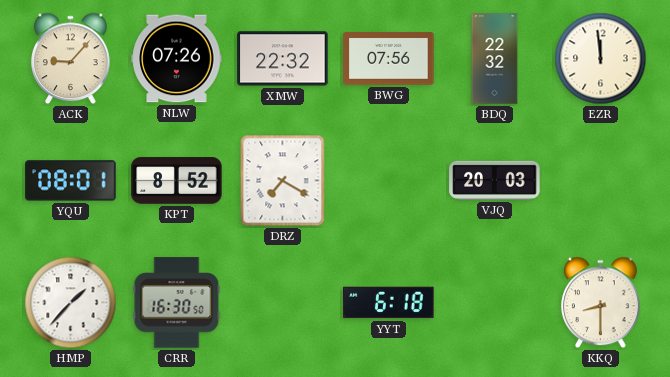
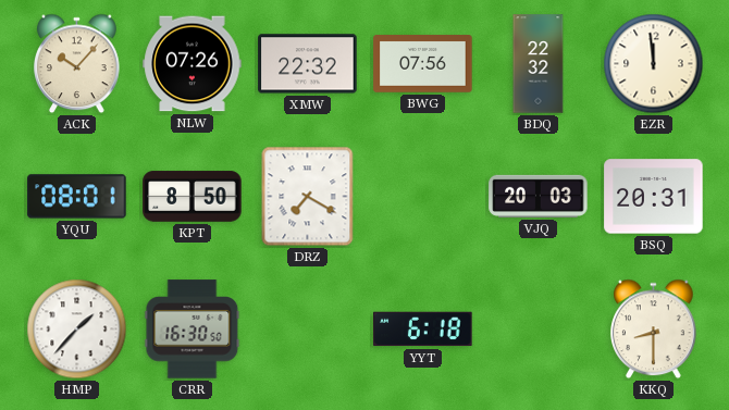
ACK: 9:07 -> 10:07 (77, 64)
KPT: 8:52 -> 8:50 (193, 197)
BSQ: none -> 20:31 (654, 197)
